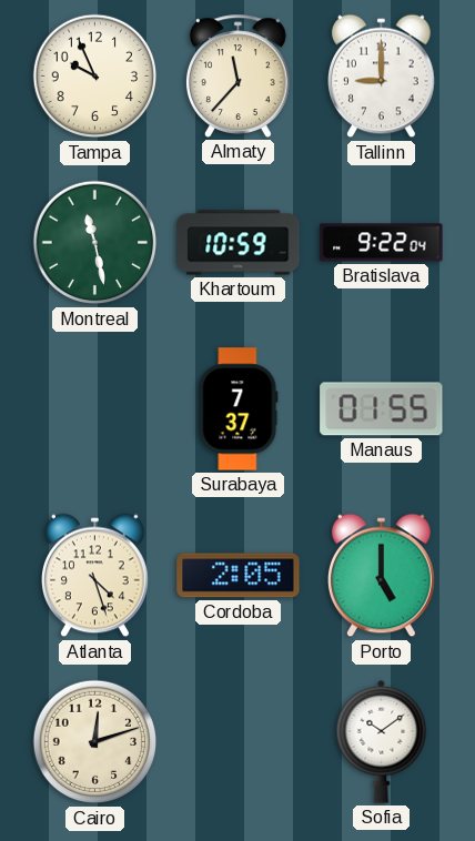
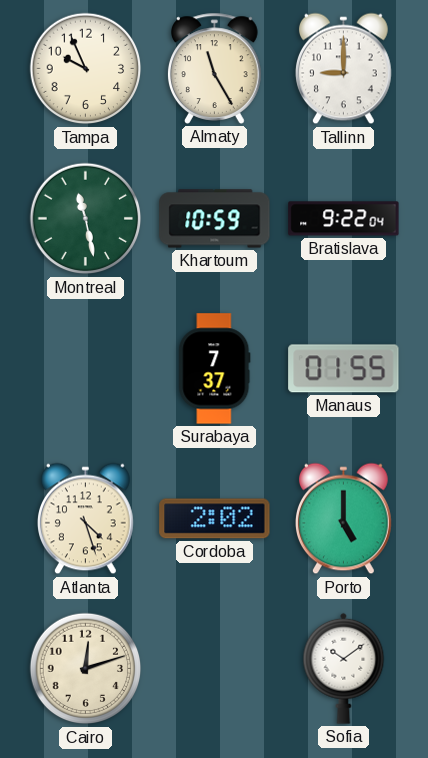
Almaty: 11:37 -> 11:25 (215, 68)
Cordoba: 2:05 -> 2:02 (215, 519)
